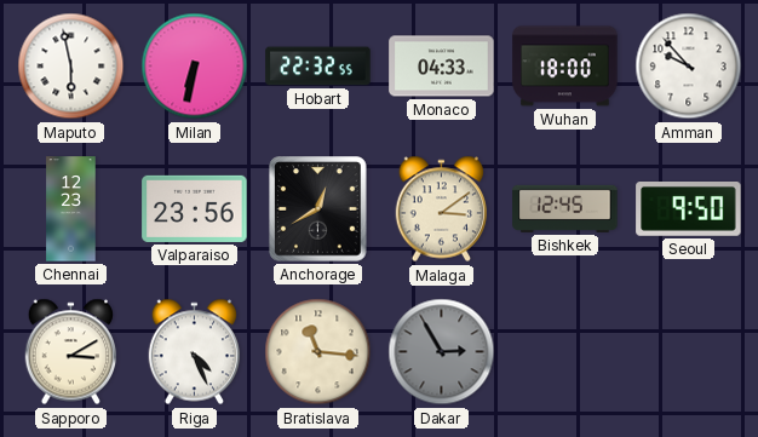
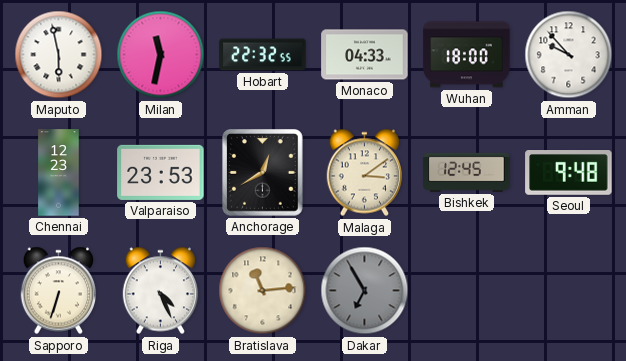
Milan: 6:32 -> 11:32 (161, 55)
Valparaiso: 23:56 -> 23:53 (161, 172)
Seoul: 9:50 -> 9:48 (569, 173)
Sapporo: 3:10 -> 6:33 (59, 291)
Bratislava: 11:16 -> 11:14 (263, 291)
Dakar: 2:55 -> 6:55 (365, 291)
